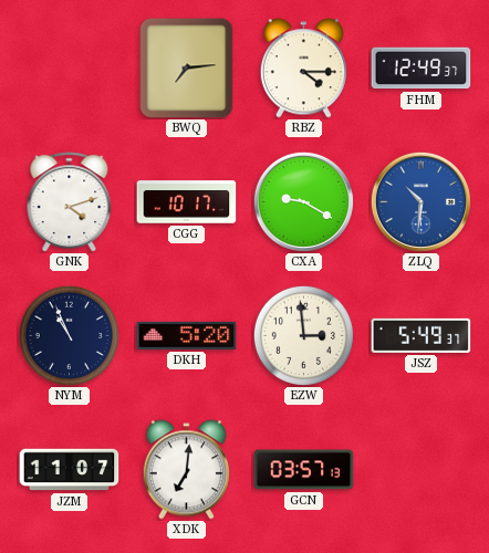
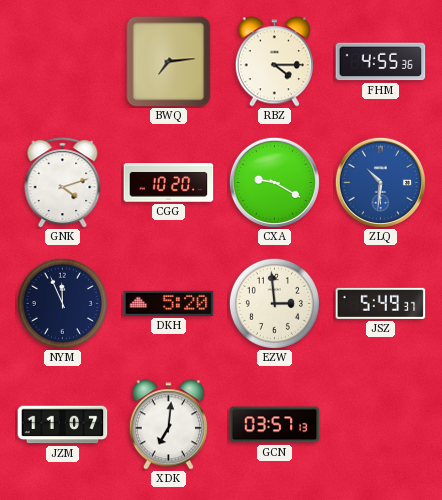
FHM: 12:49 -> 4:55 (381, 62)
CGG: 10:17 -> 10:20 (169, 183)
NYM: 10:56 -> 11:56 (62, 303)
